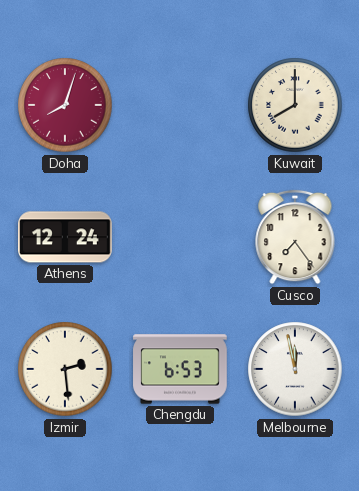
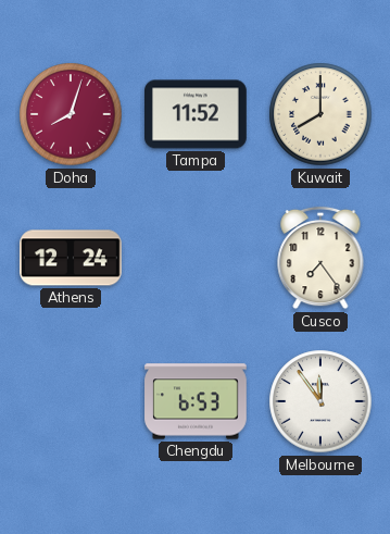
Tampa: none -> 11:52 (197, 114)
Izmir: 2:29 -> none (65, 369)
Melbourne: 11:58 -> 11:54 (320, 401)
